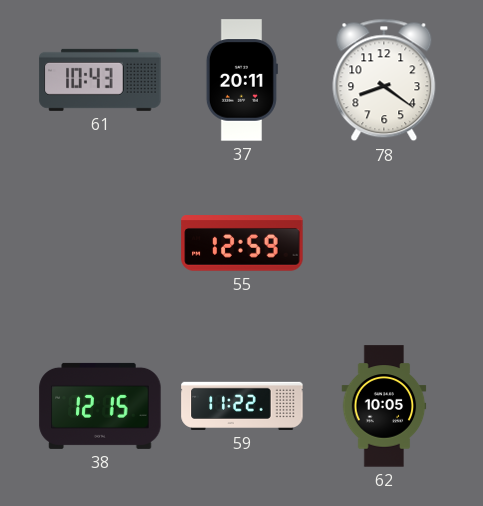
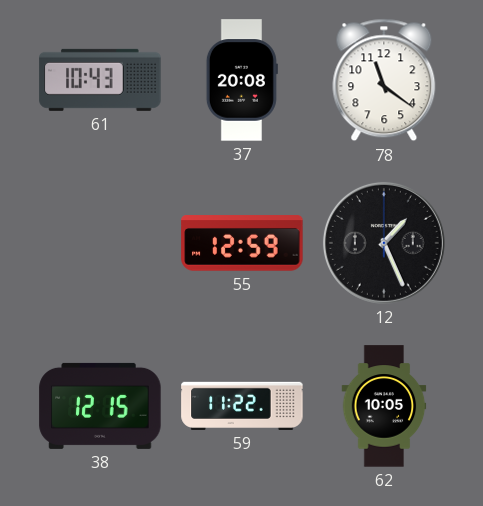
37: 20:11 -> 20:08 (242, 80)
78: 8:21 -> 11:21 (384, 80)
12: none -> 1:26 (384, 243)
